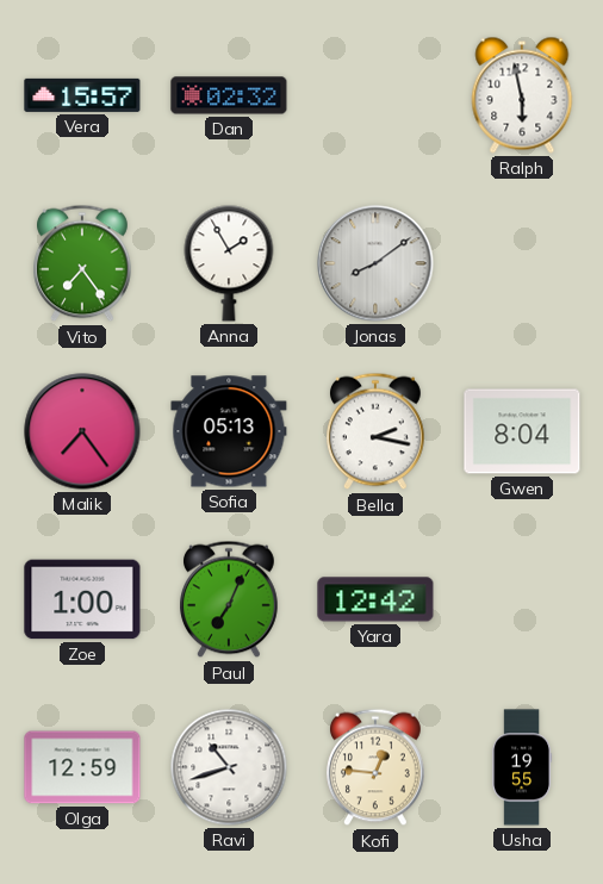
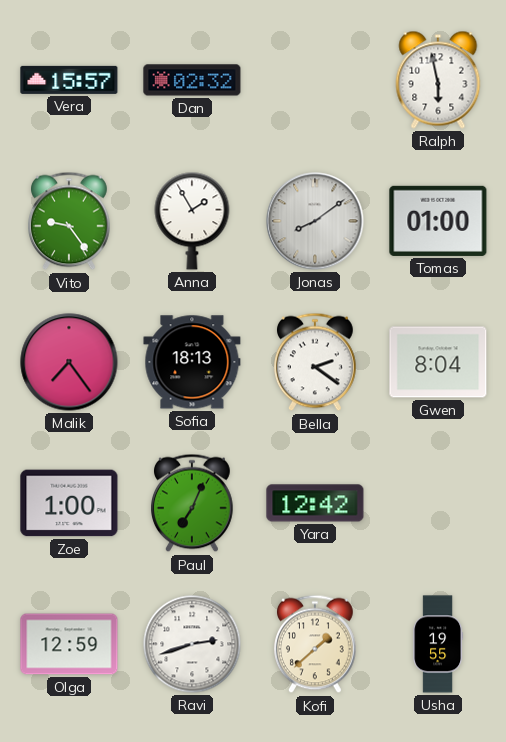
Vito: 7:24 -> 9:24 (70, 221)
Tomas: none -> 01:00 (438, 221)
Sofia: 05:13 -> 18:13 (192, 362)
Bella: 2:17 -> 2:21 (316, 362)
Ravi: 10:42 -> 2:42 (192, 644)
Kofi: 12:46 -> 1:38 (316, 644)
